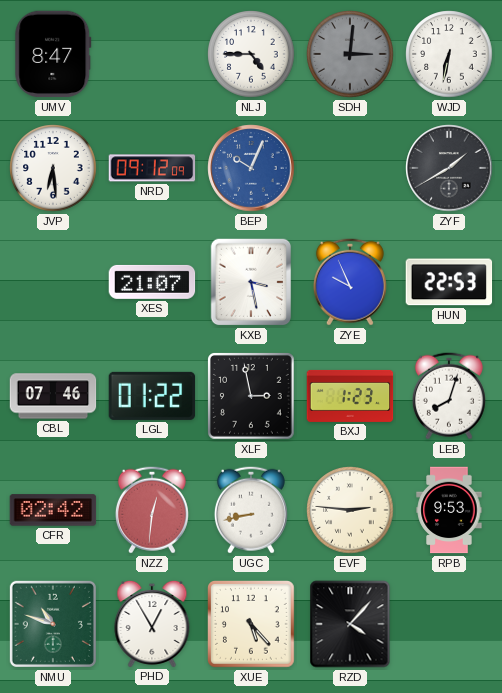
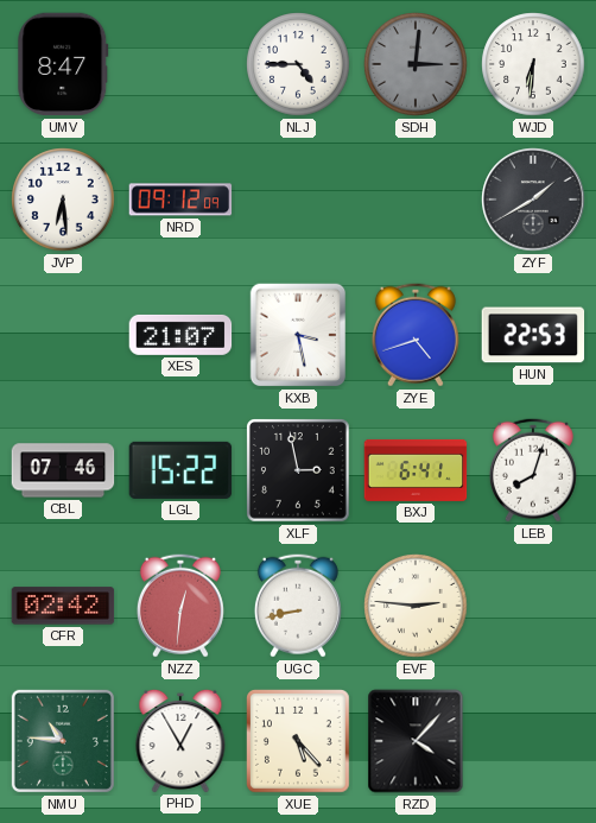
WJD: 6:32 -> 6:31 (533, 64)
BEP: 10:04 -> none (251, 168)
ZYE: 9:56 -> 4:42 (416, 335)
LGL: 01:22 -> 15:22 (180, 470)
BXJ: 1:23 -> 6:41 (416, 470)
RPB: 9:53 -> none (449, 510)
NMU: 10:48 -> 10:46 (63, 741)
